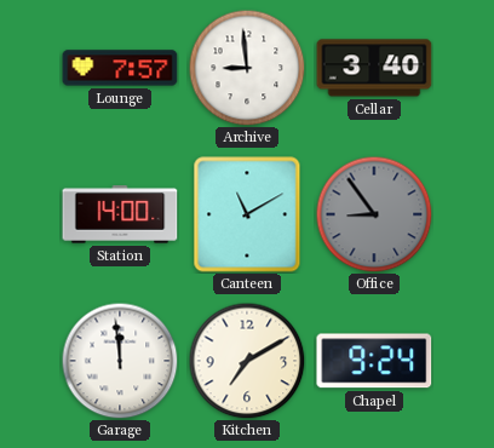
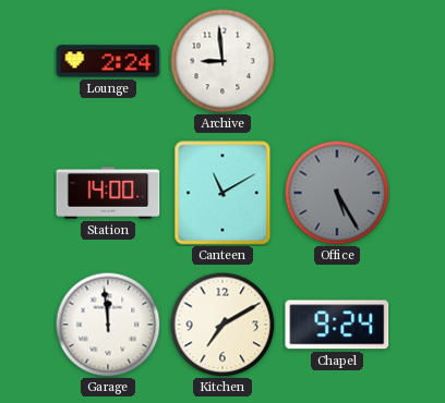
Lounge: 7:57 -> 2:24 (108, 61)
Cellar: 3:40 -> none (374, 68)
Office: 8:54 -> 5:25 (337, 193)
